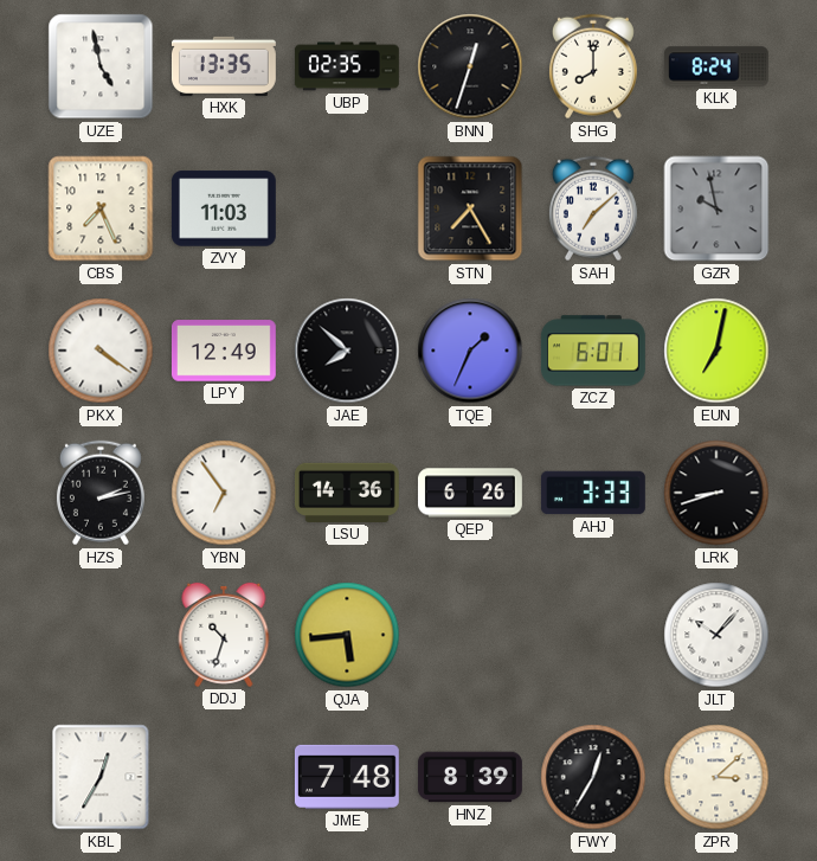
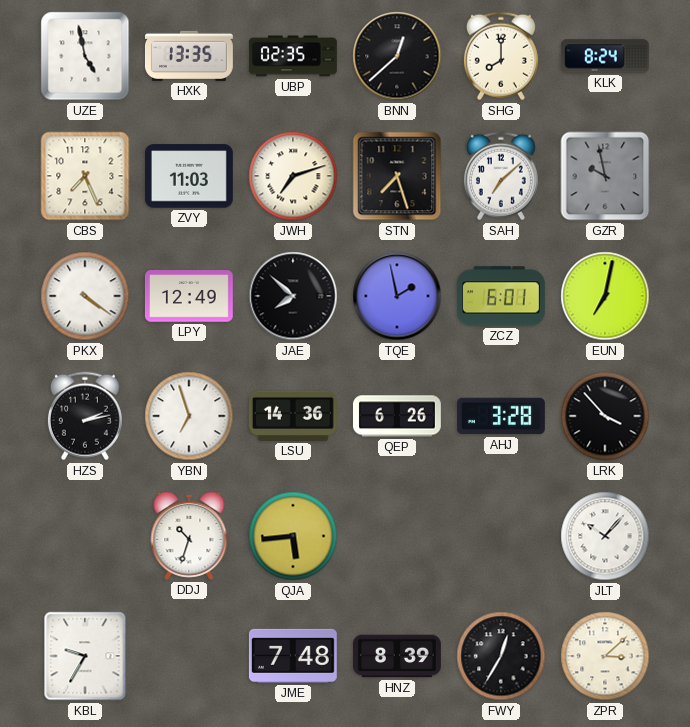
BNN: 12:33 -> 12:38 (397, 56)
JWH: none -> 7:12 (293, 176)
STN: 7:25 -> 7:27 (397, 176)
TQE: 1:34 -> 1:58 (397, 296)
YBN: 6:54 -> 6:57 (189, 416)
AHJ: 3:33 -> 3:28 (501, 416)
LRK: 8:42 -> 3:53 (605, 416)
KBL: 12:35 -> 9:35 (85, 656)
